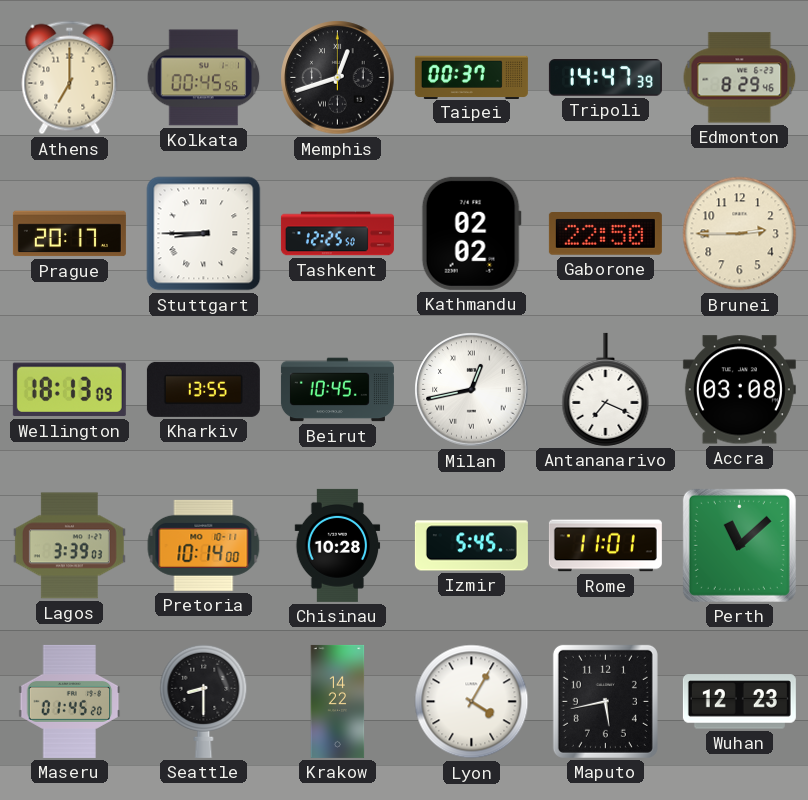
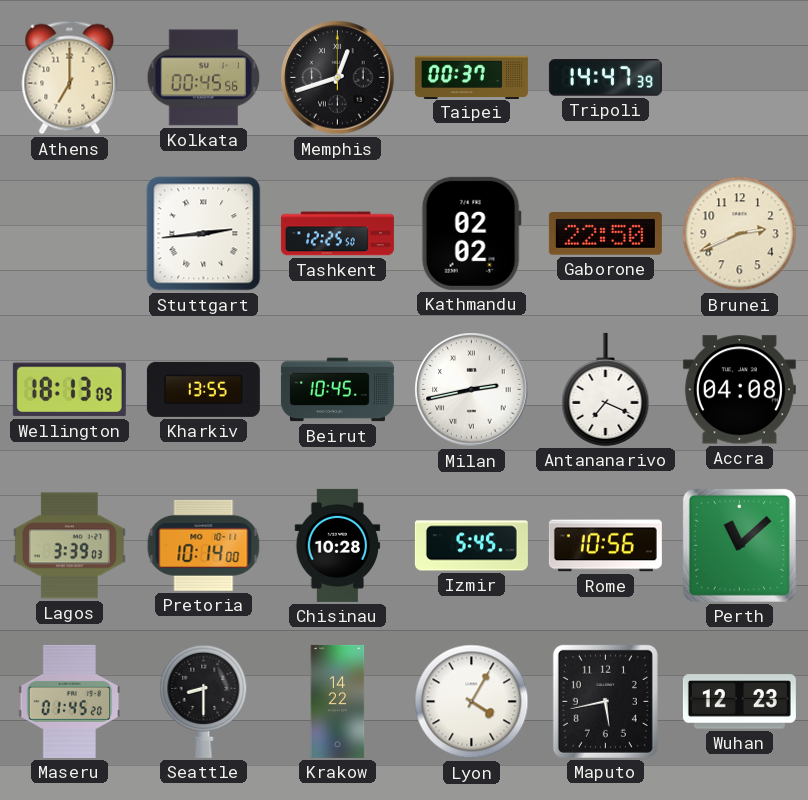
Edmonton: 8:29 -> none (740, 78)
Prague: 20:17 -> none (69, 234)
Stuttgart: 8:45 -> 2:44 (204, 234)
Brunei: 2:45 -> 2:41 (740, 234)
Milan: 12:43 -> 2:43 (472, 390)
Accra: 03:08 -> 04:08 (739, 390)
Rome: 11:01 -> 10:56 (605, 546)
